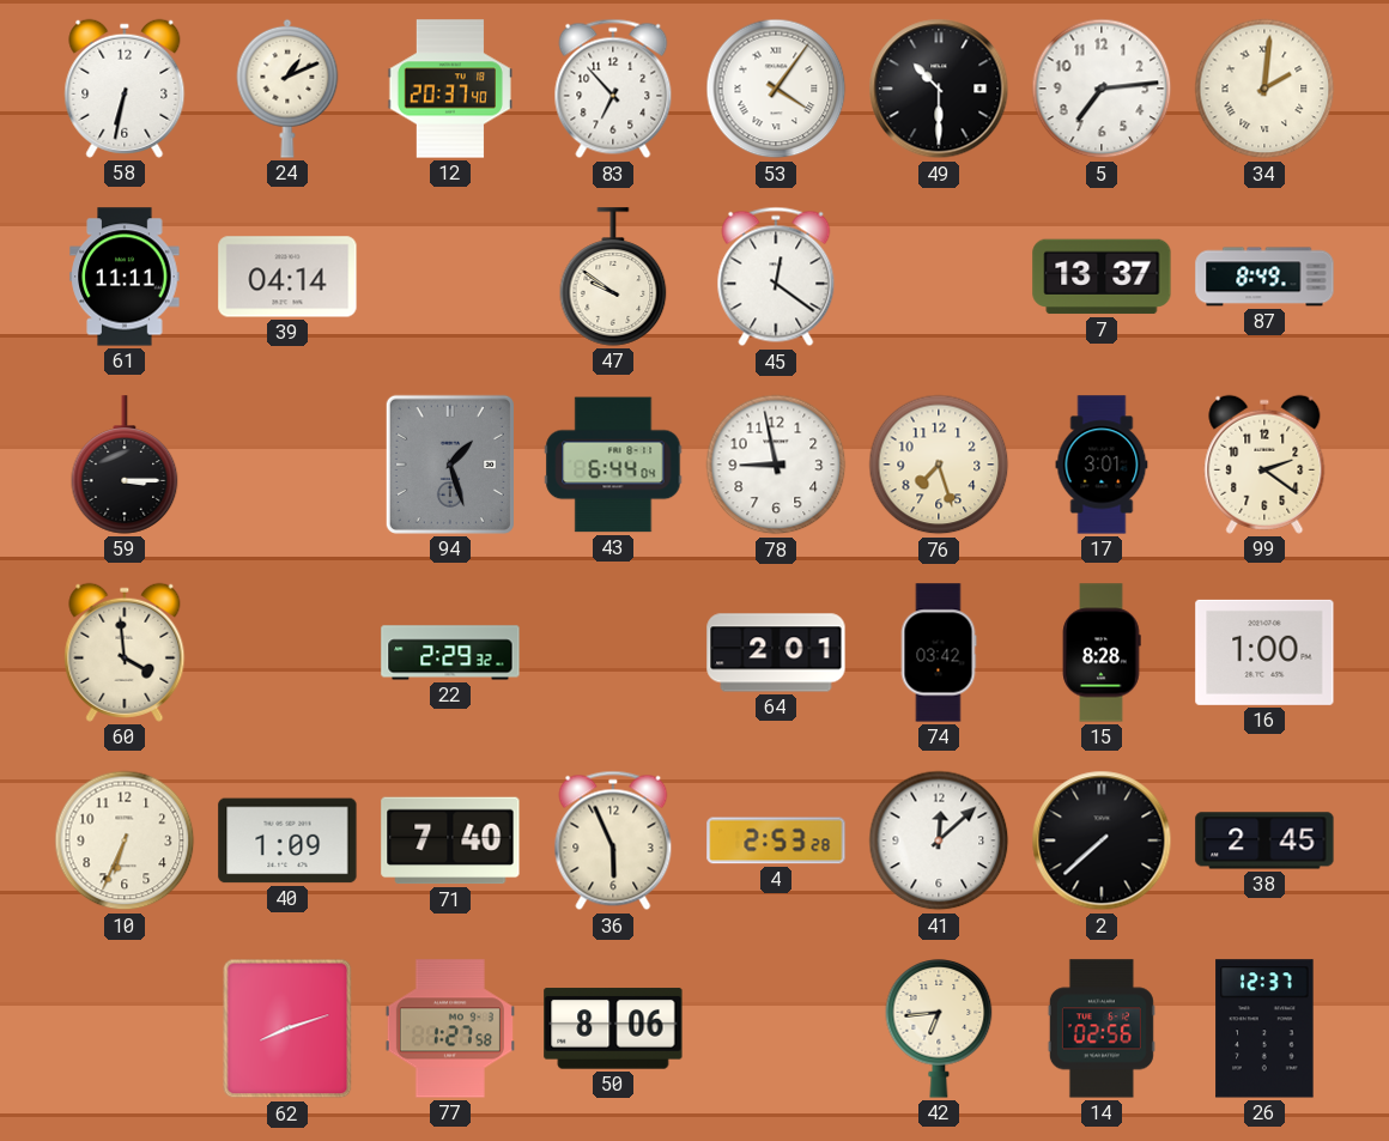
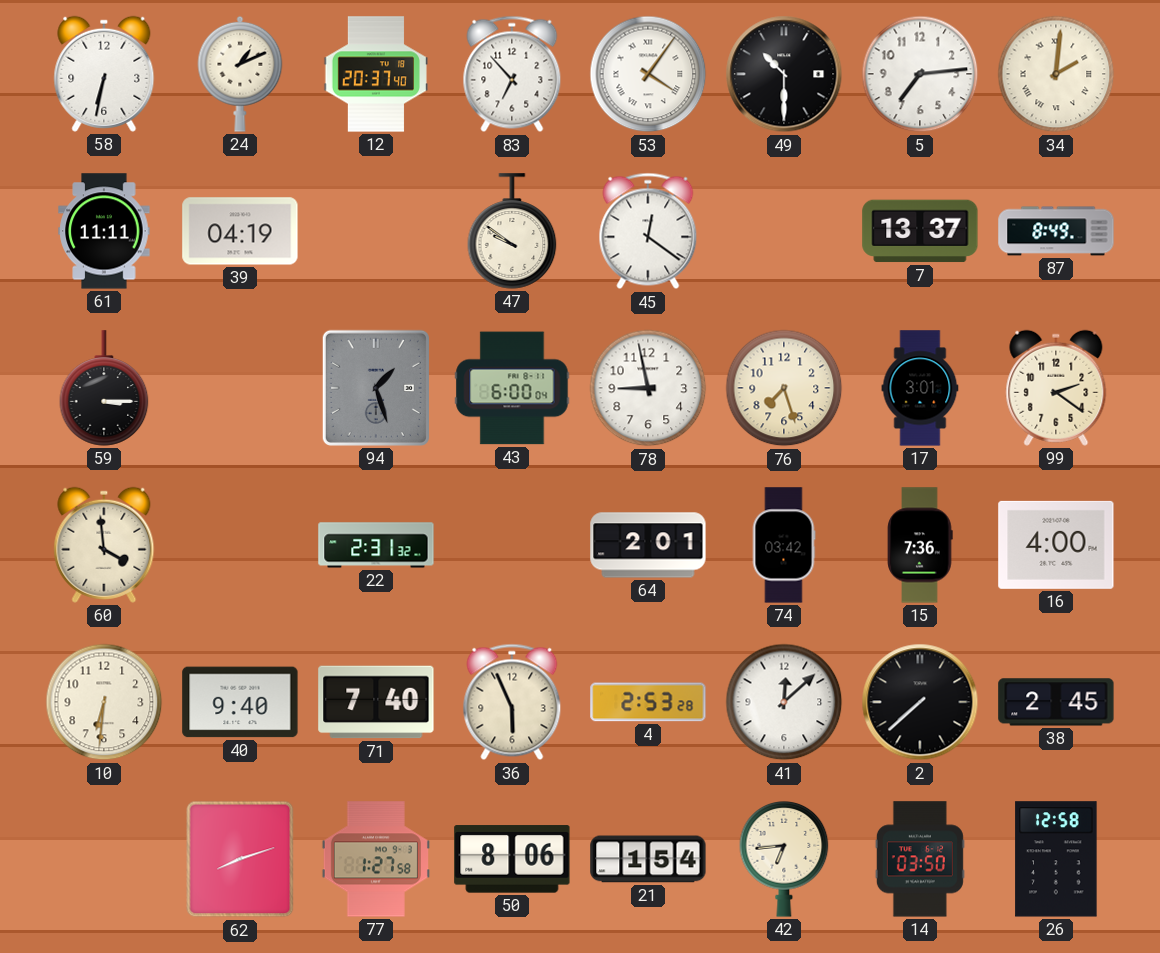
39: 04:14 -> 04:19 (240, 231)
43: 6:44 -> 6:00 (512, 388)
22: 2:29 -> 2:31 (376, 545)
15: 8:28 -> 7:36 (920, 545)
16: 1:00 -> 4:00 (1056, 545)
10: 6:34 -> 6:31 (104, 702)
40: 1:09 -> 9:40 (240, 702)
21: none -> 1:54 (648, 859)
14: 02:56 -> 03:50 (920, 859)
26: 12:37 -> 12:58 (1056, 859)
